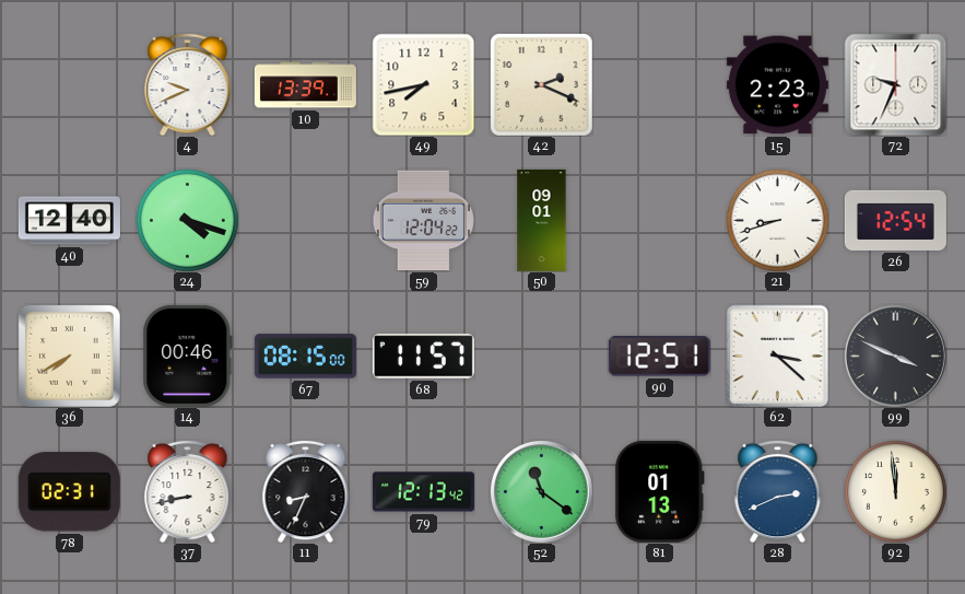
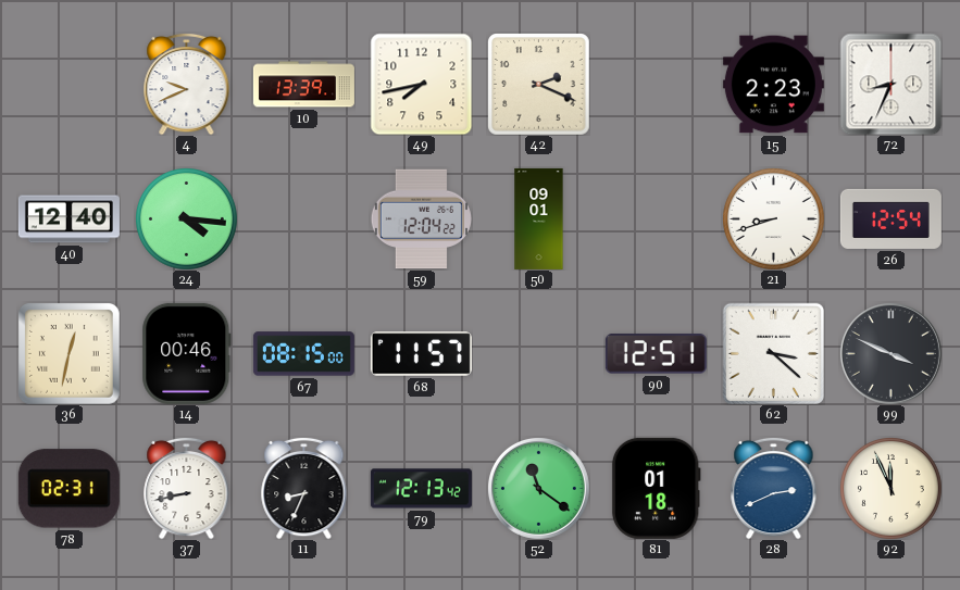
72: 9:34 -> 8:34 (890, 84)
24: 4:18 -> 4:16 (187, 219)
36: 7:40 -> 12:32 (70, 354)
81: 01:13 -> 01:18 (656, 488)
92: 11:59 -> 11:56 (892, 489)
